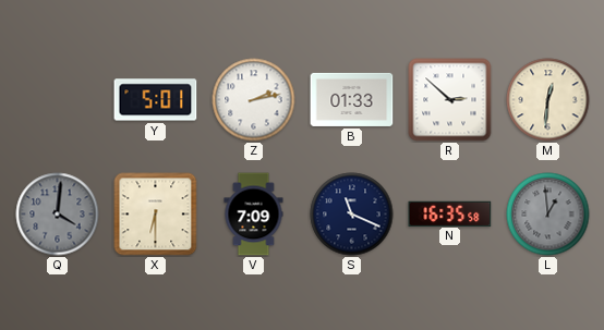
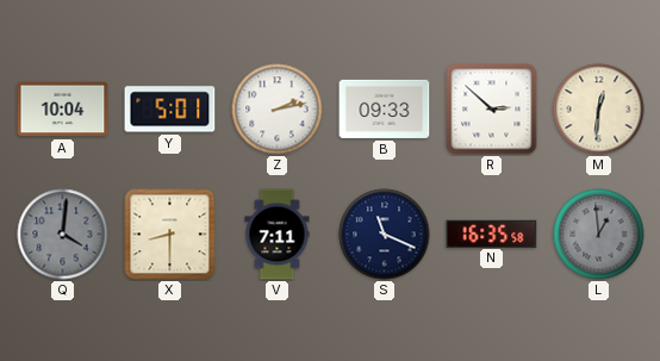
A: none -> 10:04 (63, 110)
B: 01:33 -> 09:33 (385, 108)
X: 6:30 -> 8:30 (170, 235)
V: 7:09 -> 7:11 (278, 235)
